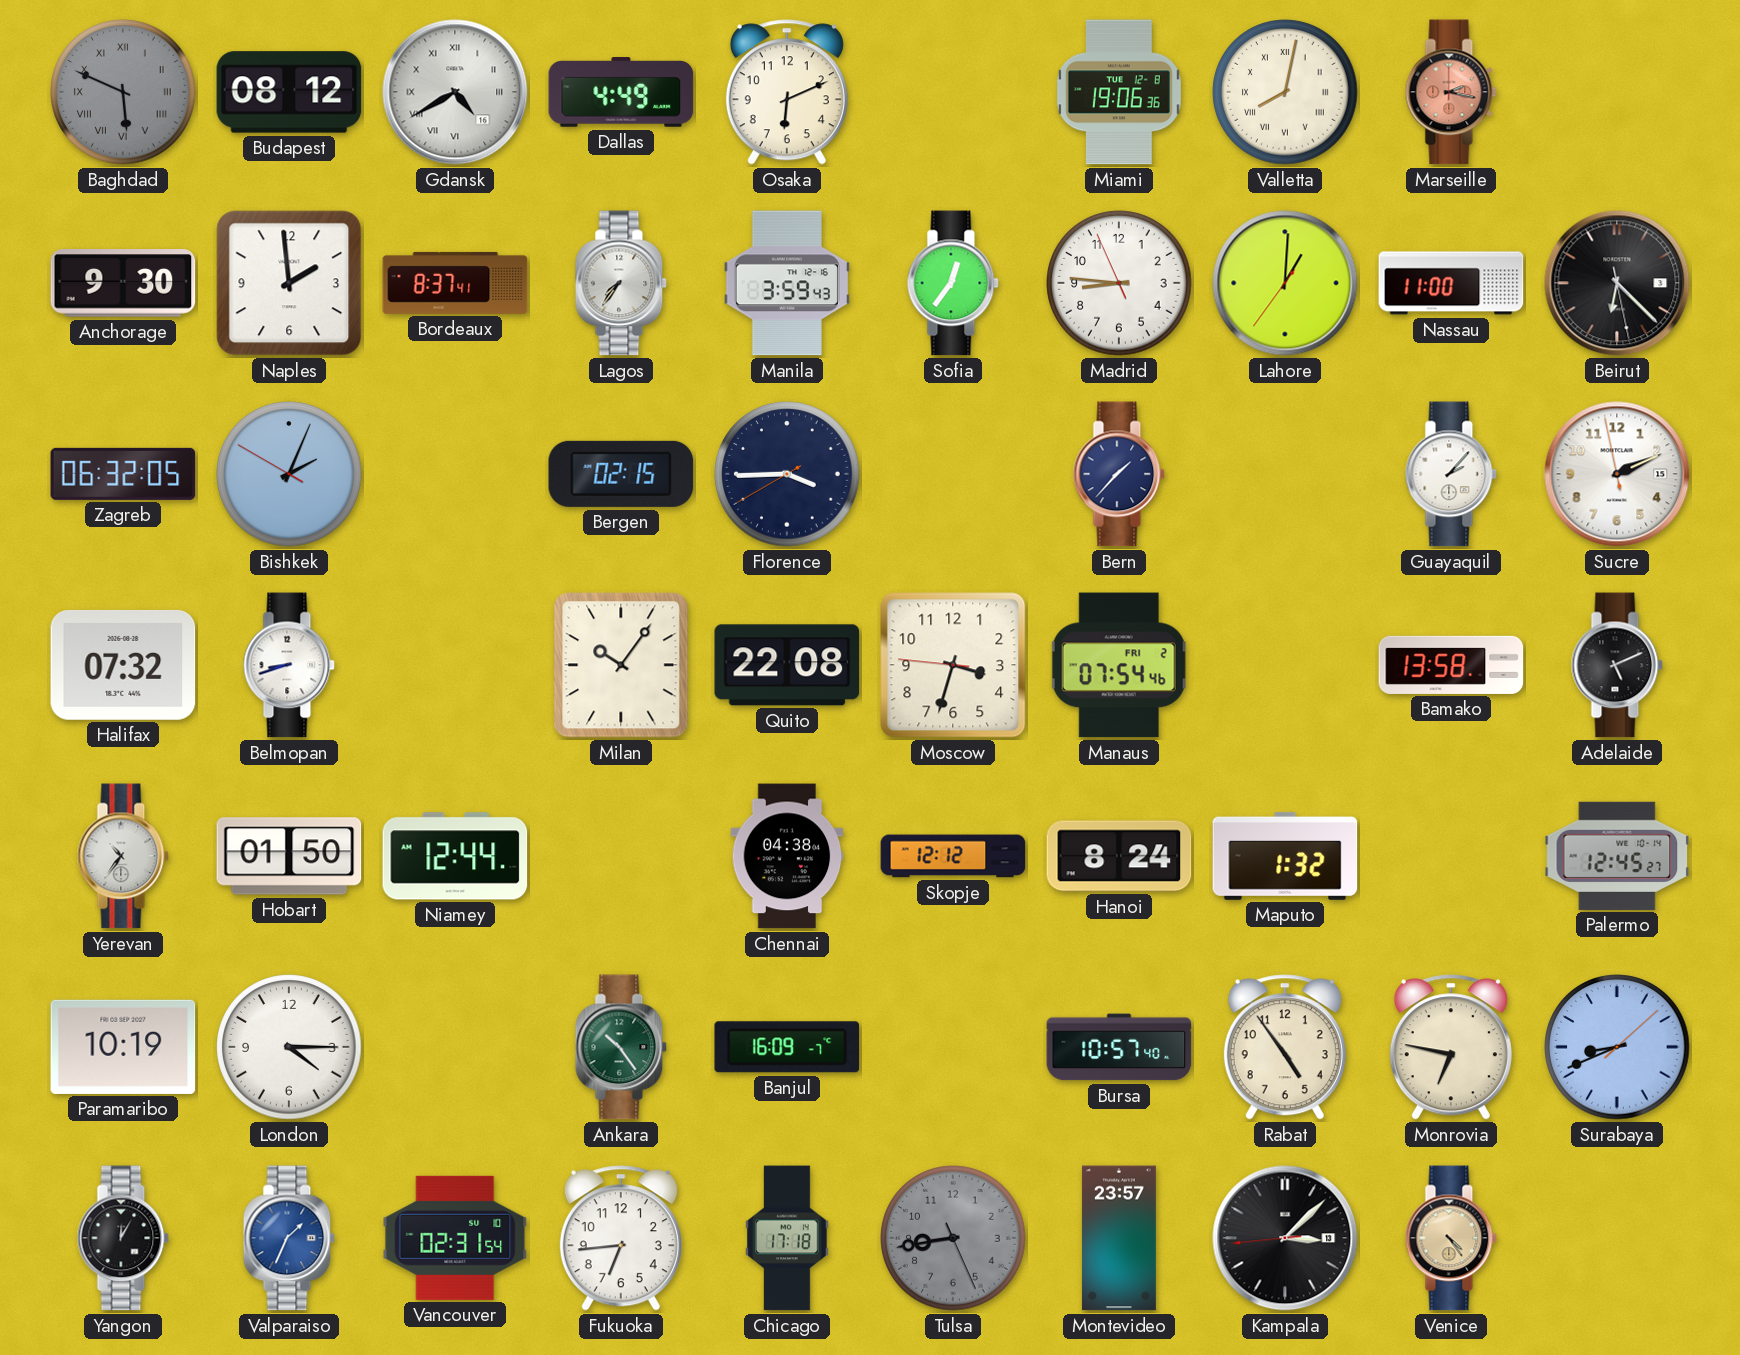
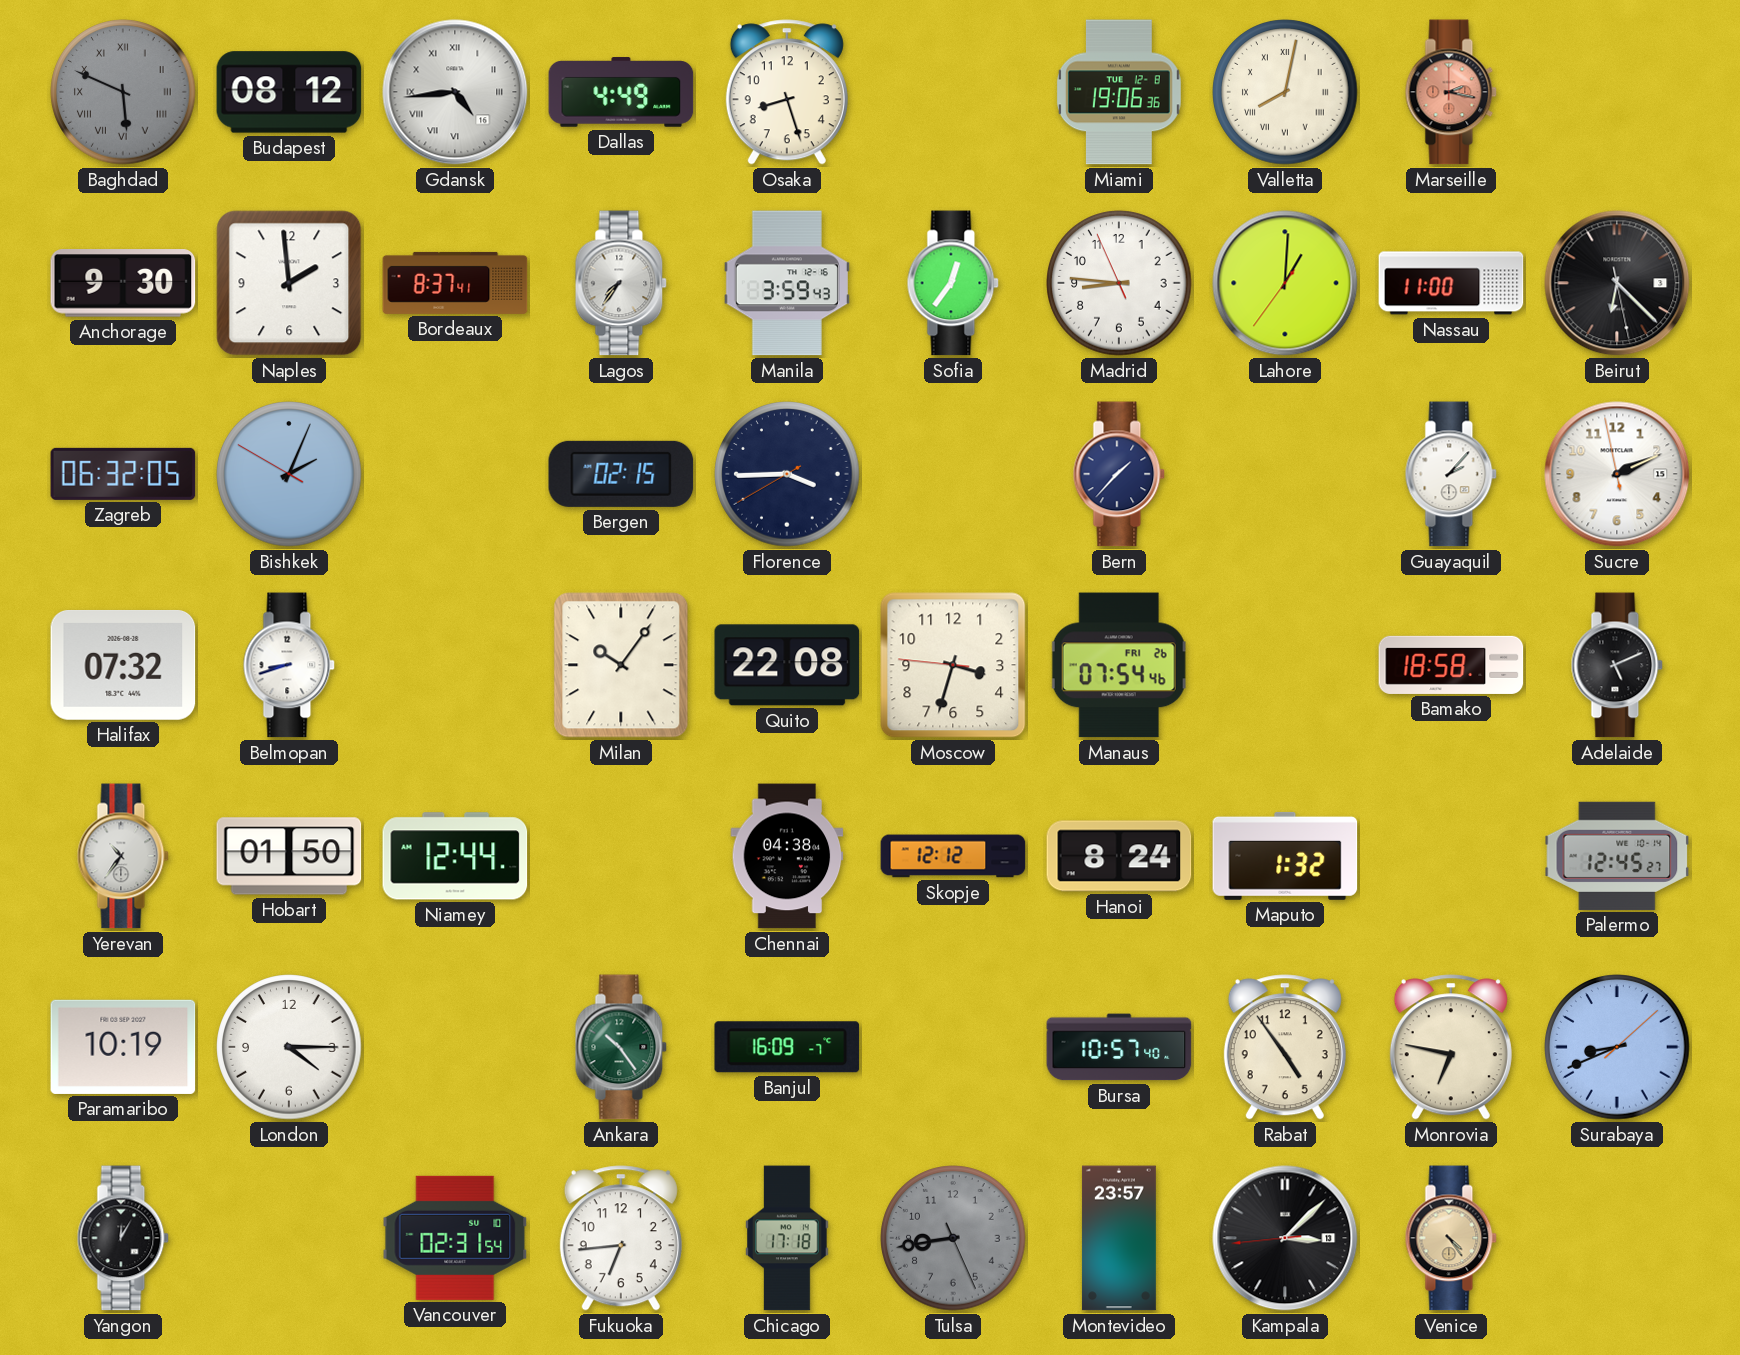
Gdansk: 4:40 -> 4:44 (455, 92)
Osaka: 6:11 -> 8:27 (787, 92)
Manaus date: FRI 2 -> FRI 26 (1119, 665)
Bamako: 13:58 -> 18:58 (1451, 665)
Valparaiso: 1:34 -> none (289, 1238)
